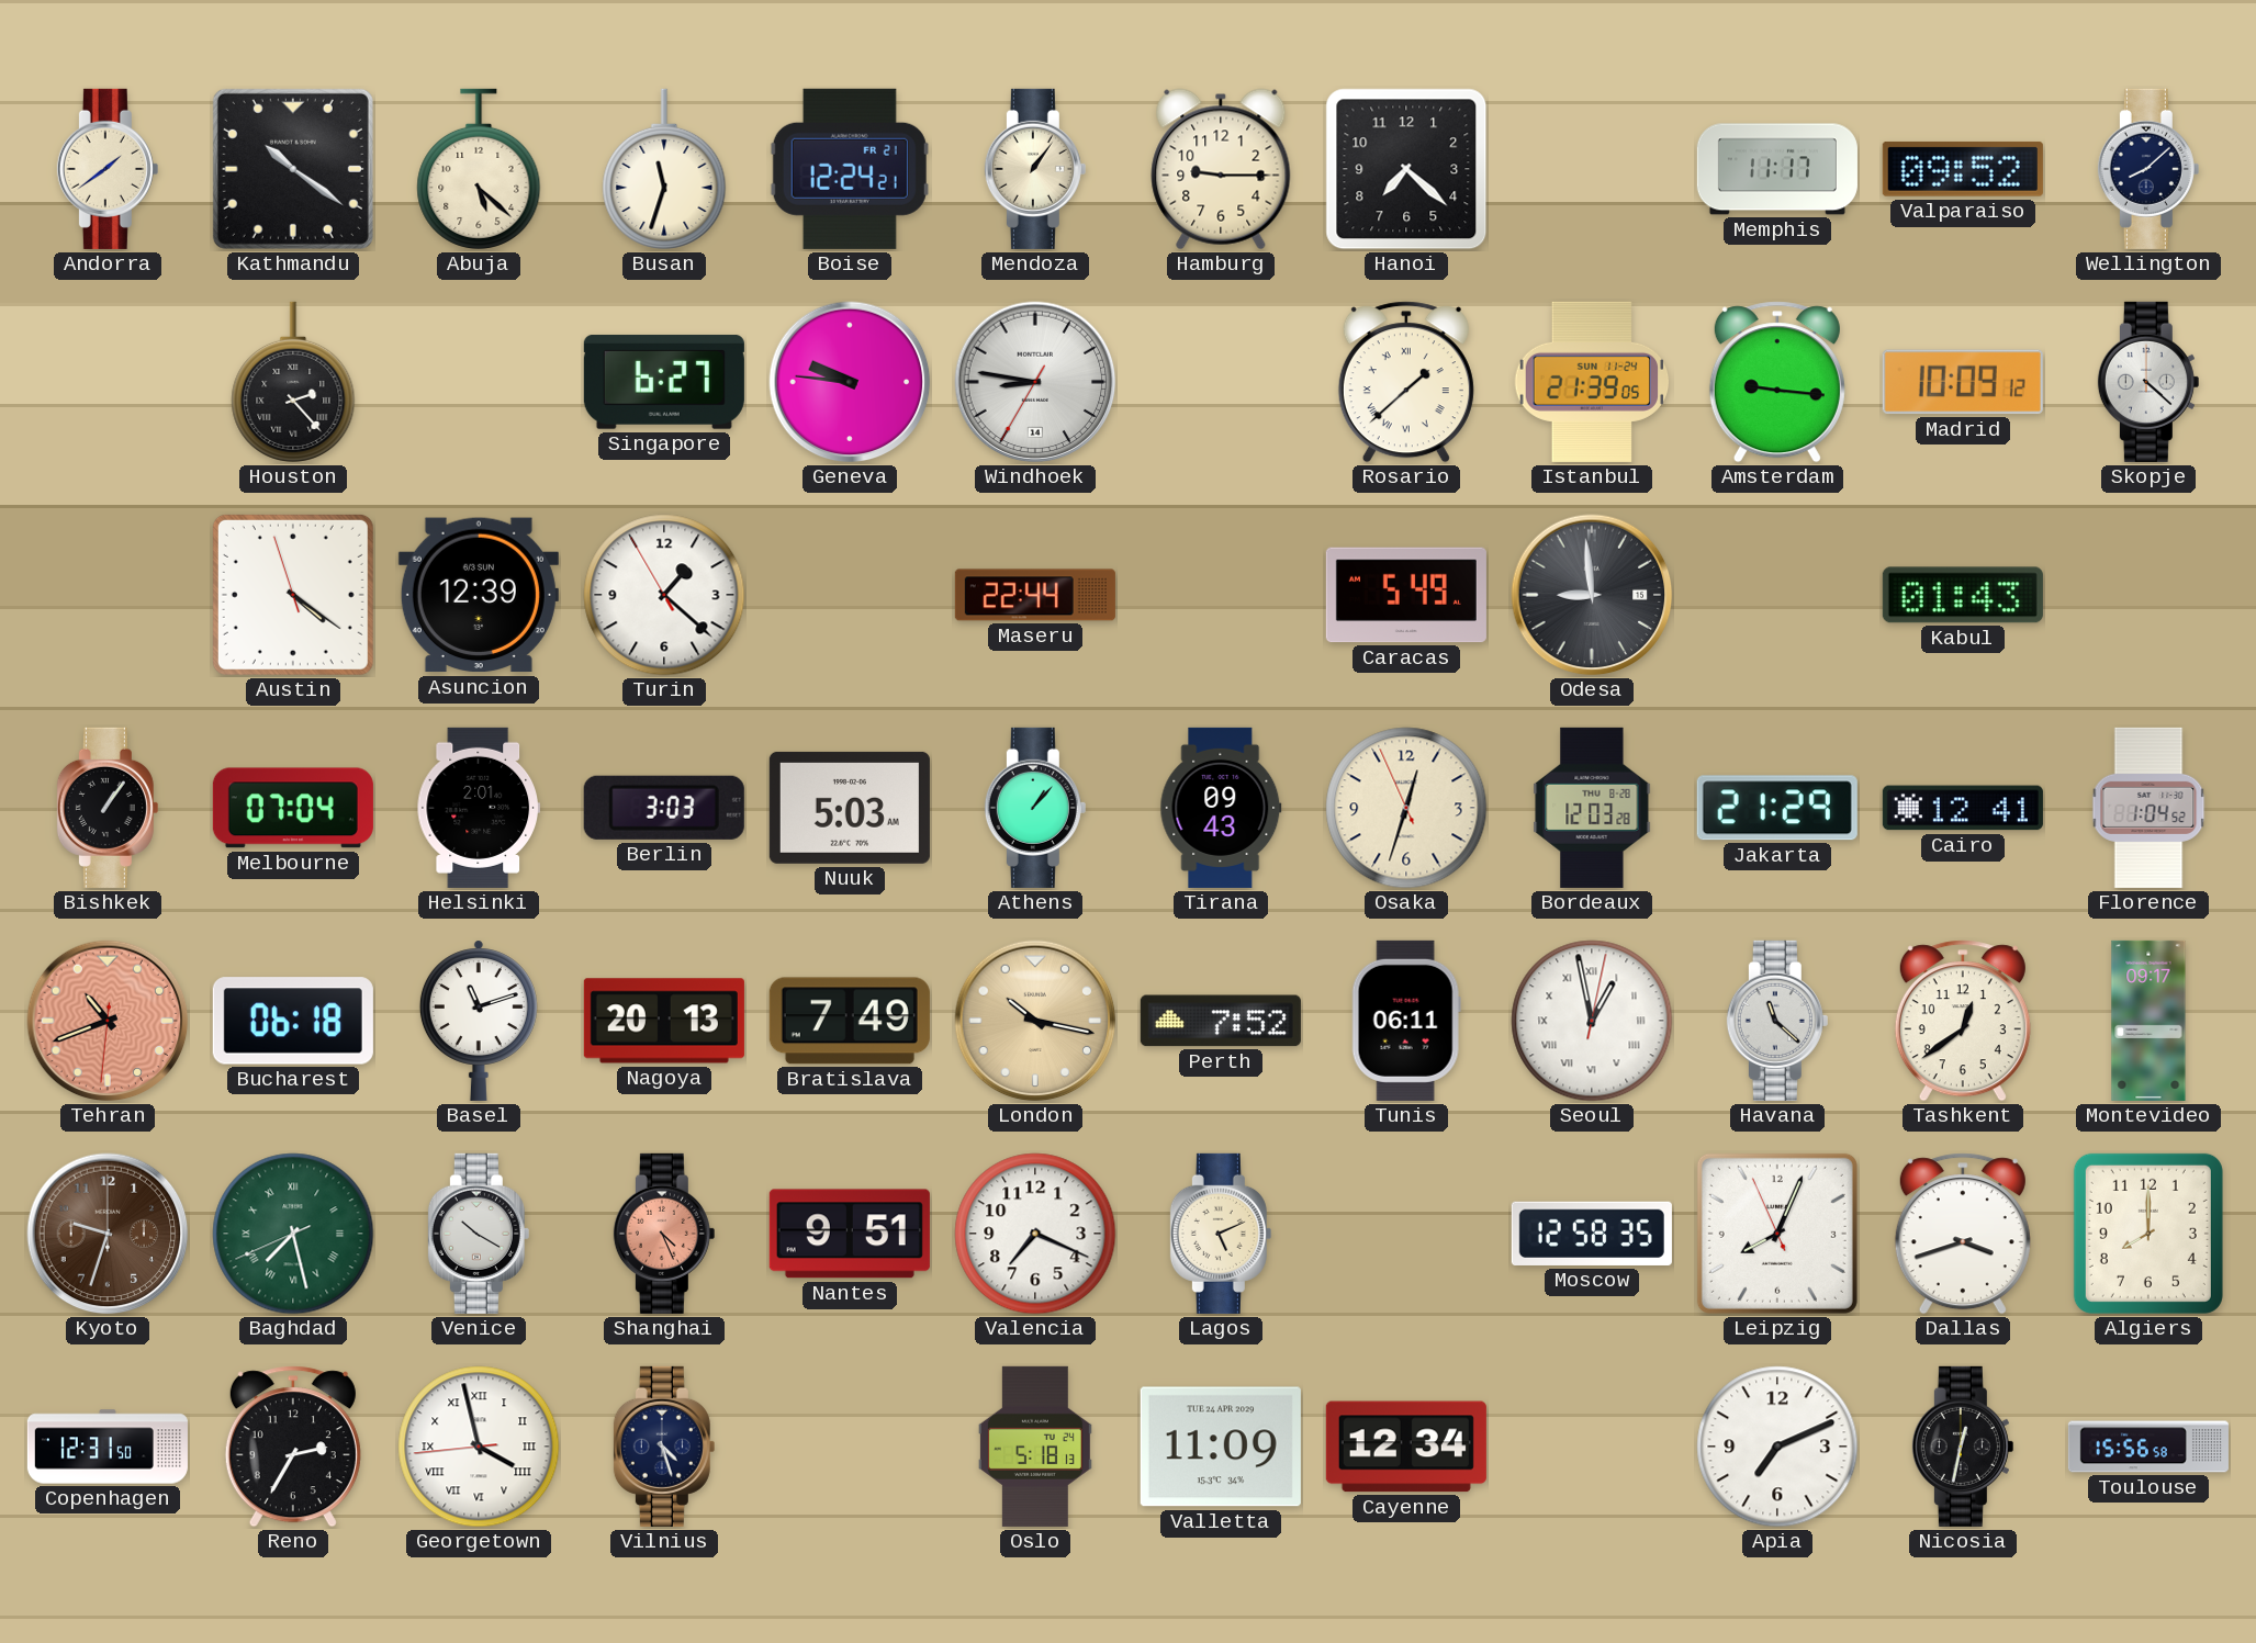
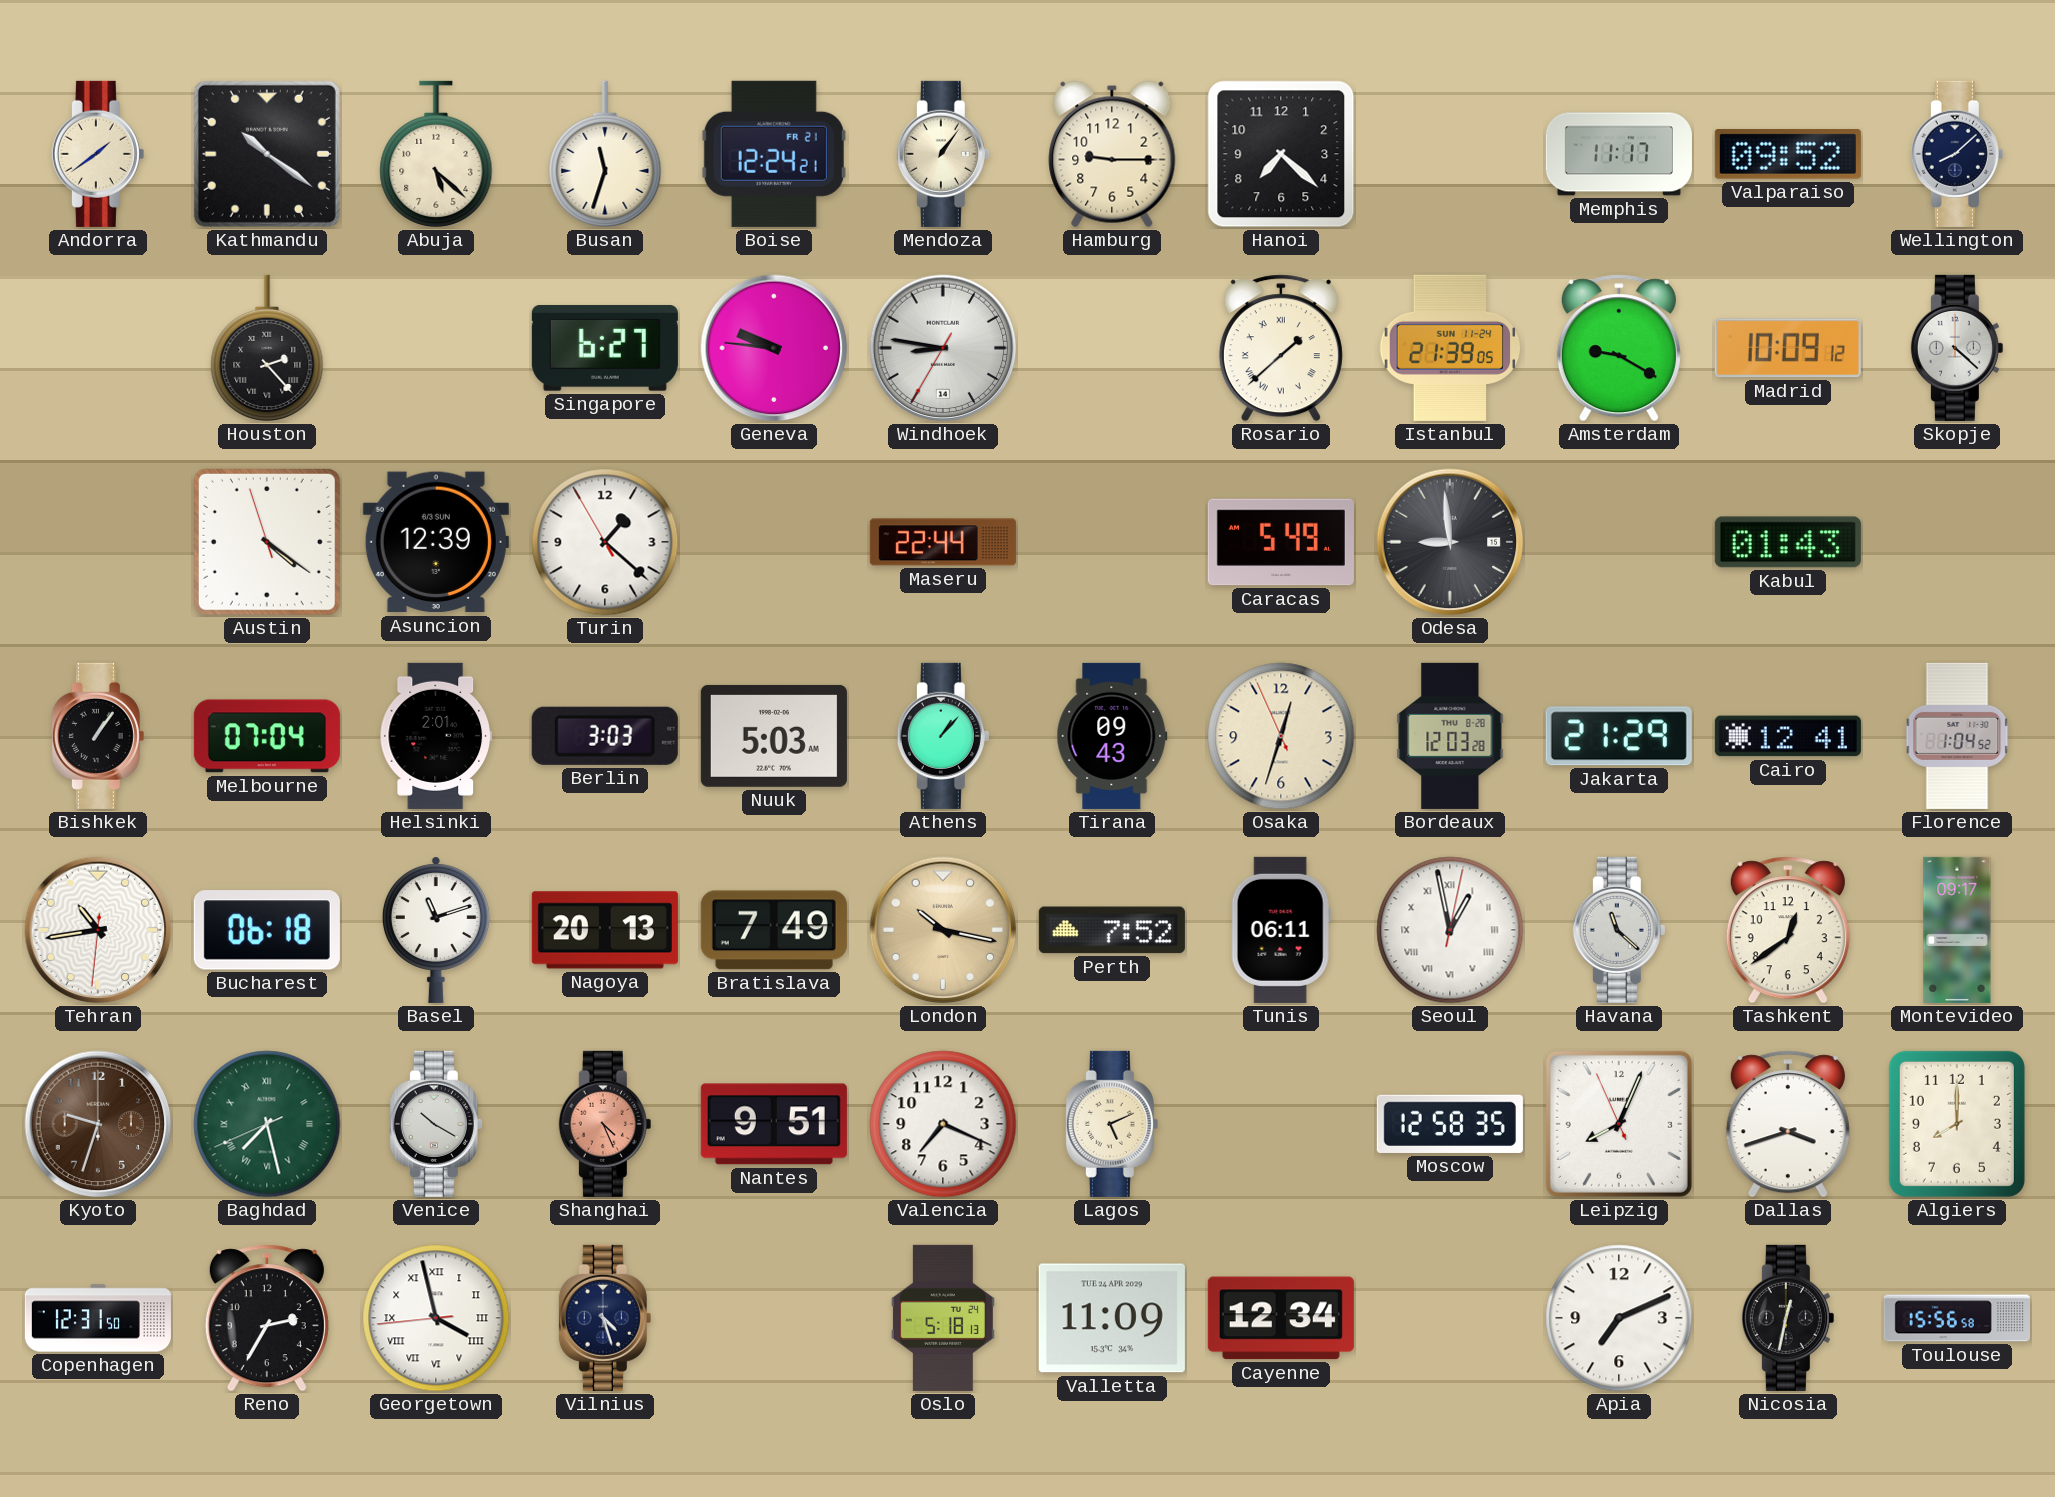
Amsterdam: 9:16 -> 9:20 (1619, 348)
Tehran: 10:41 -> 10:43 (98, 930)
Tehran dial: salmon -> white (98, 930)
